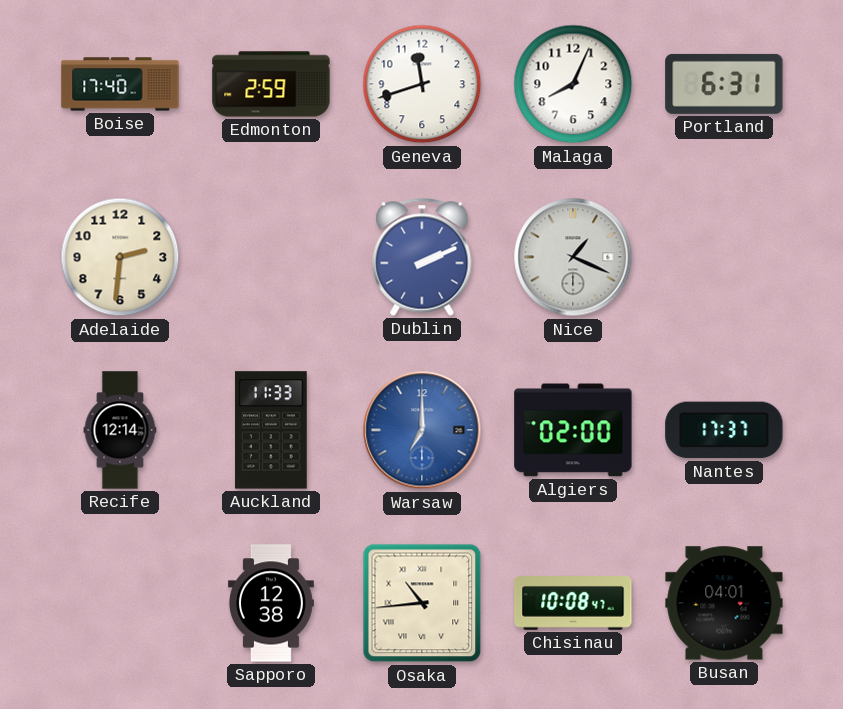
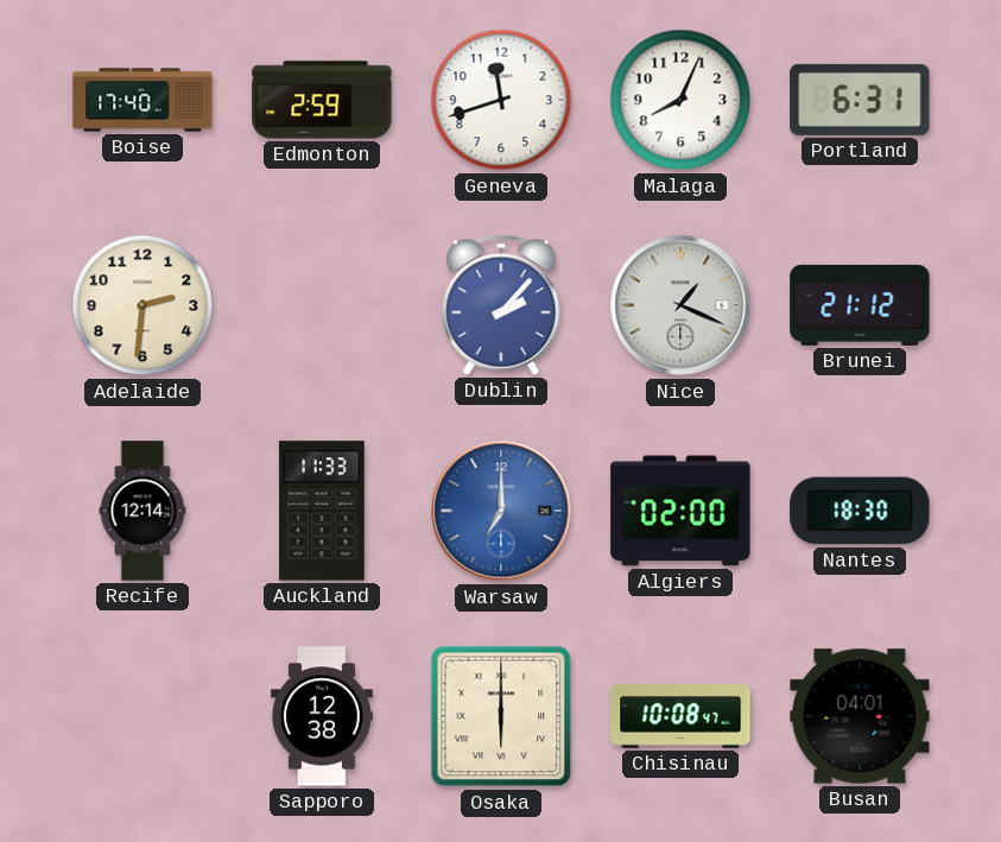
Dublin: 2:11 -> 2:07 (501, 305)
Brunei: none -> 21:12 (860, 305)
Nantes: 17:37 -> 18:30 (860, 511)
Osaka: 10:44 -> 6:00 (501, 716)
